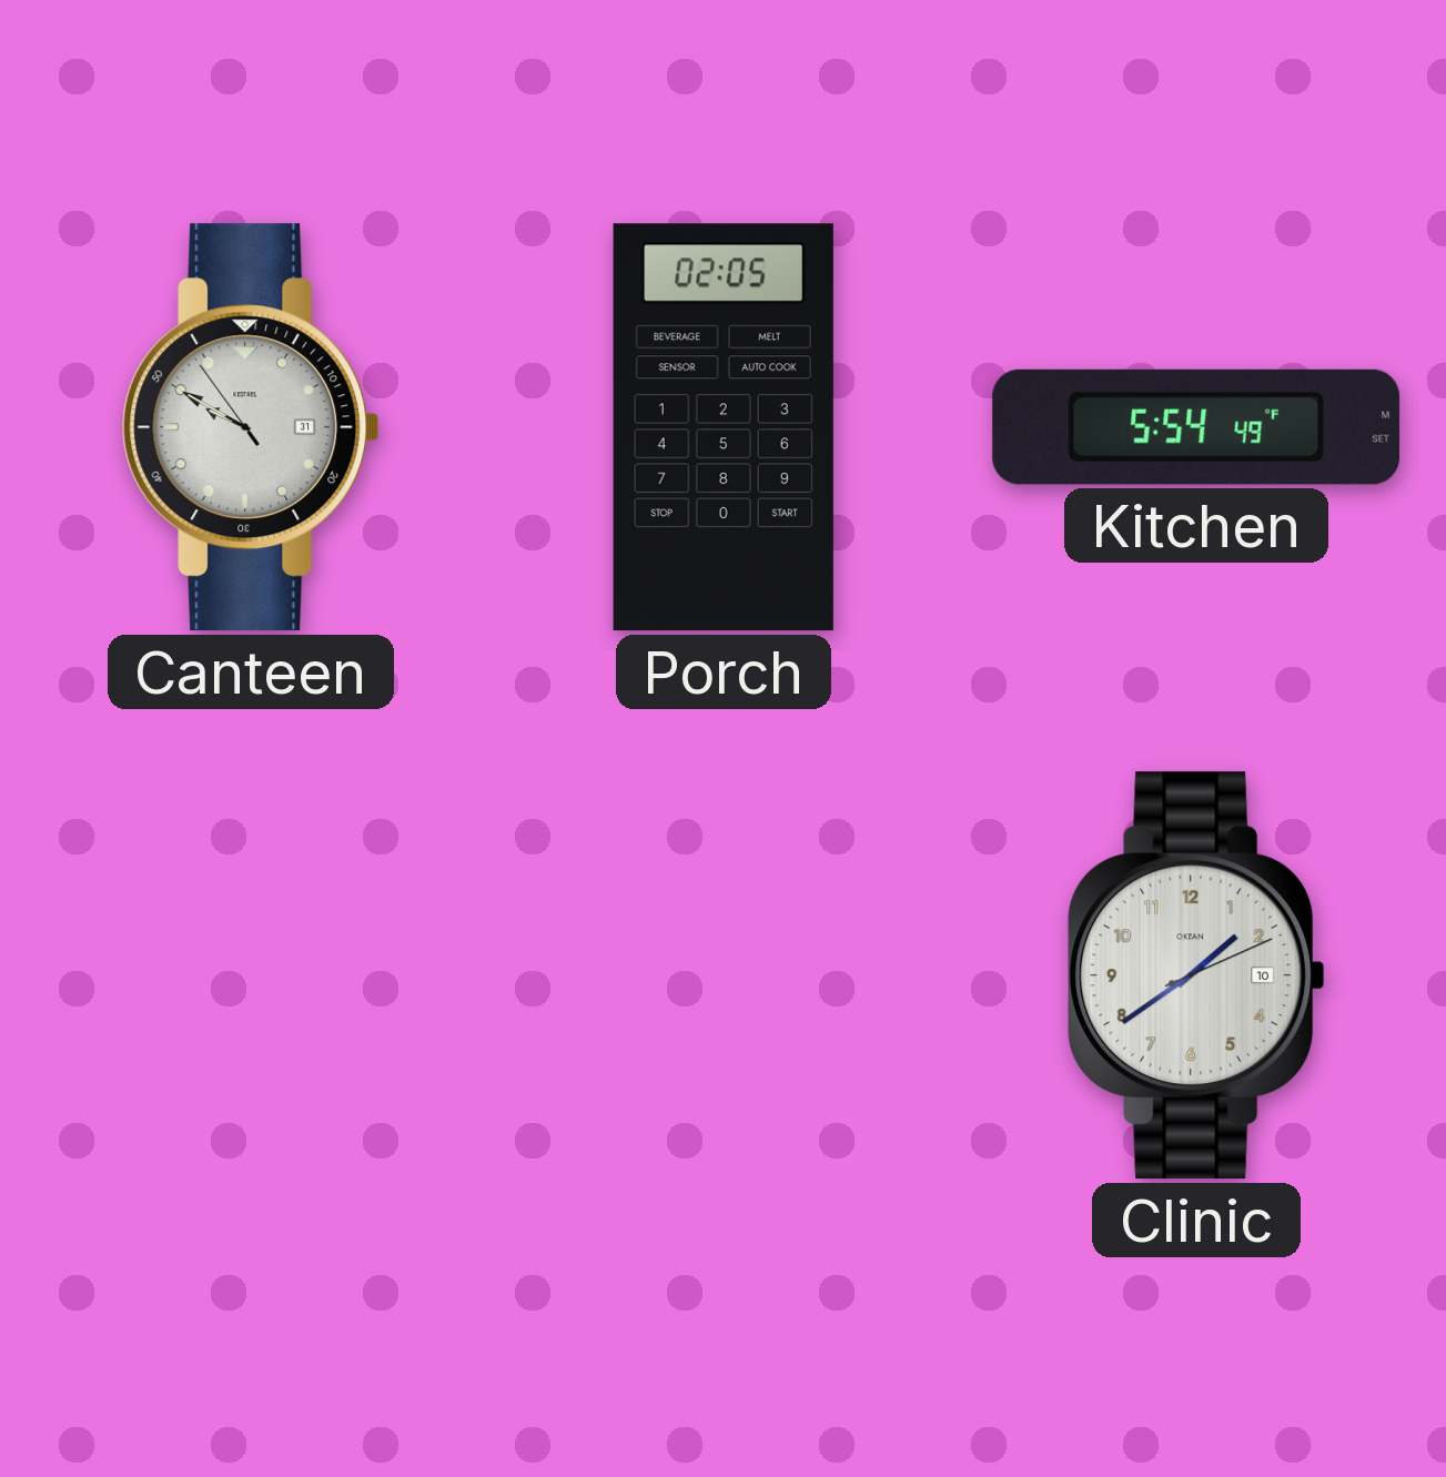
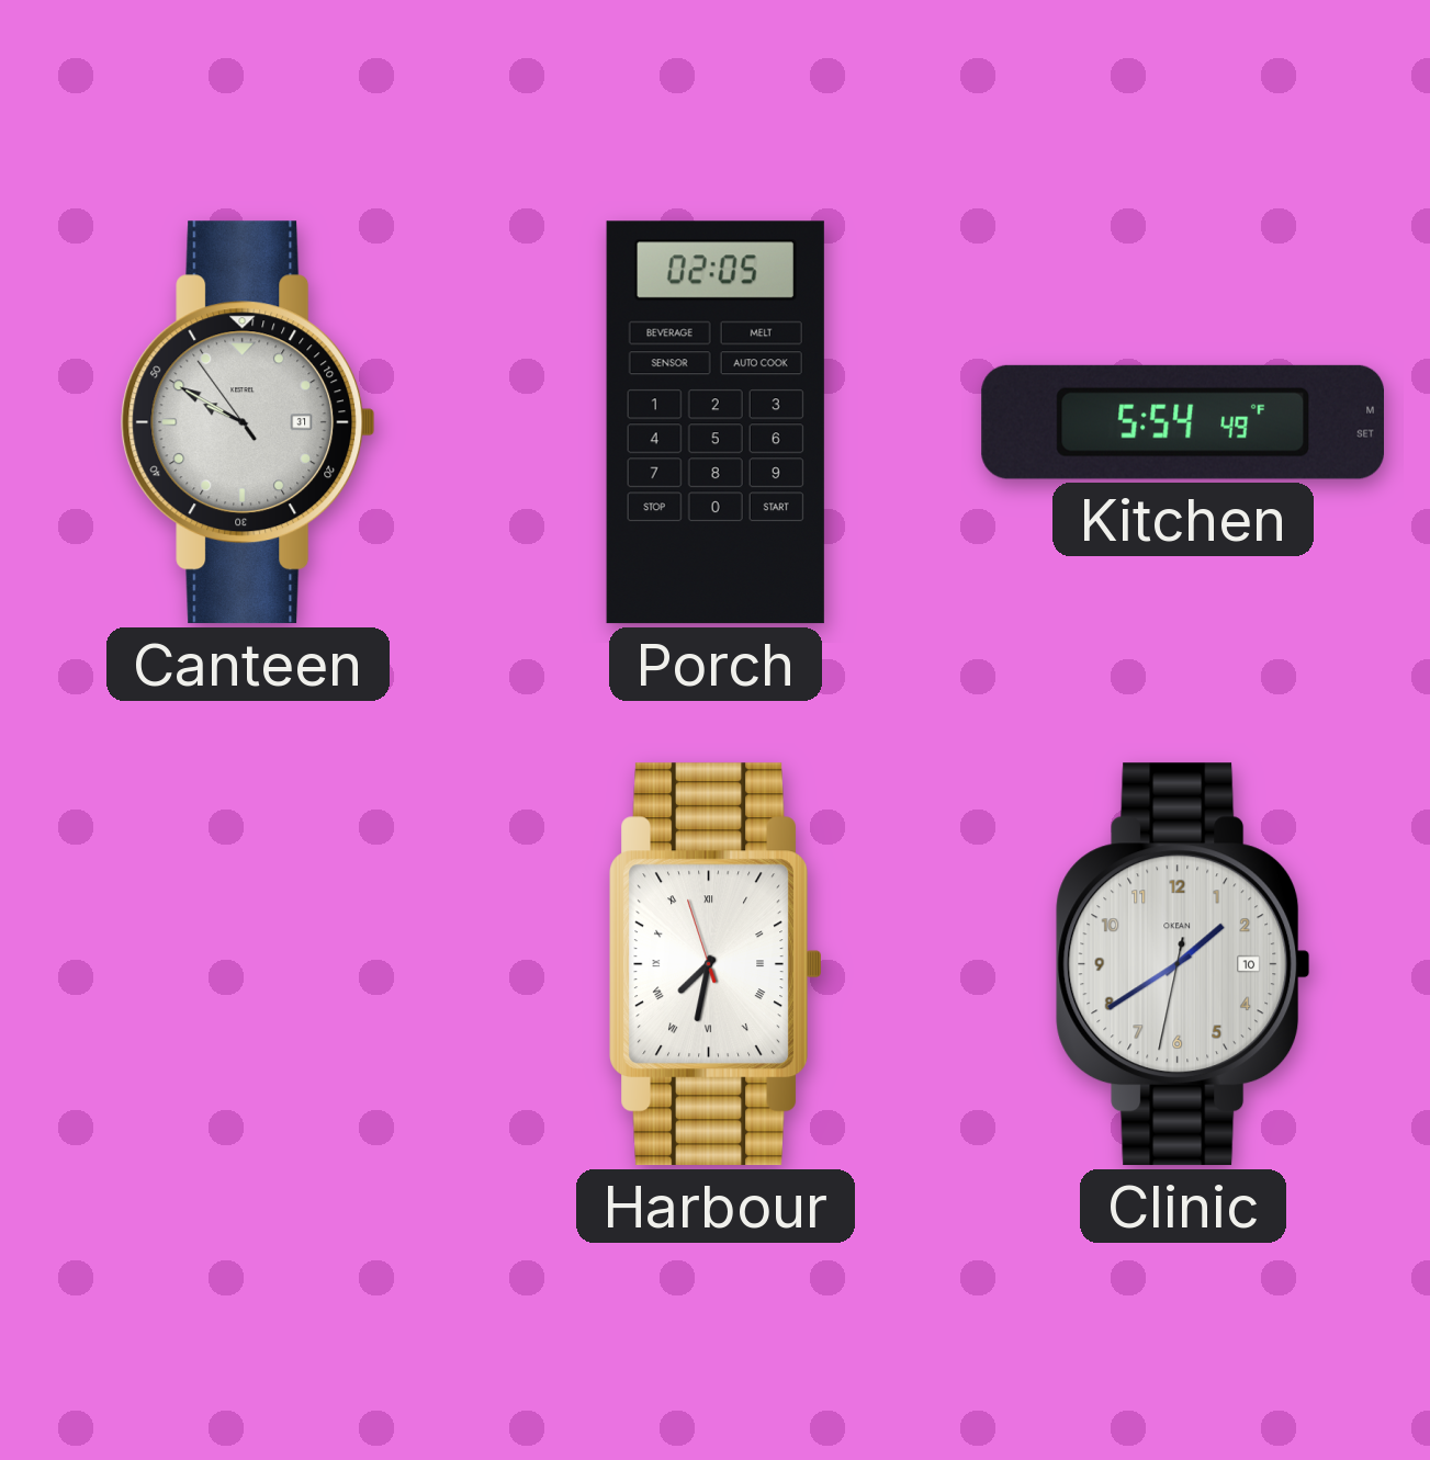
Harbour: none -> 7:31 (716, 964)
Clinic: 1:39:11 -> 1:39:32 (1183, 964)
